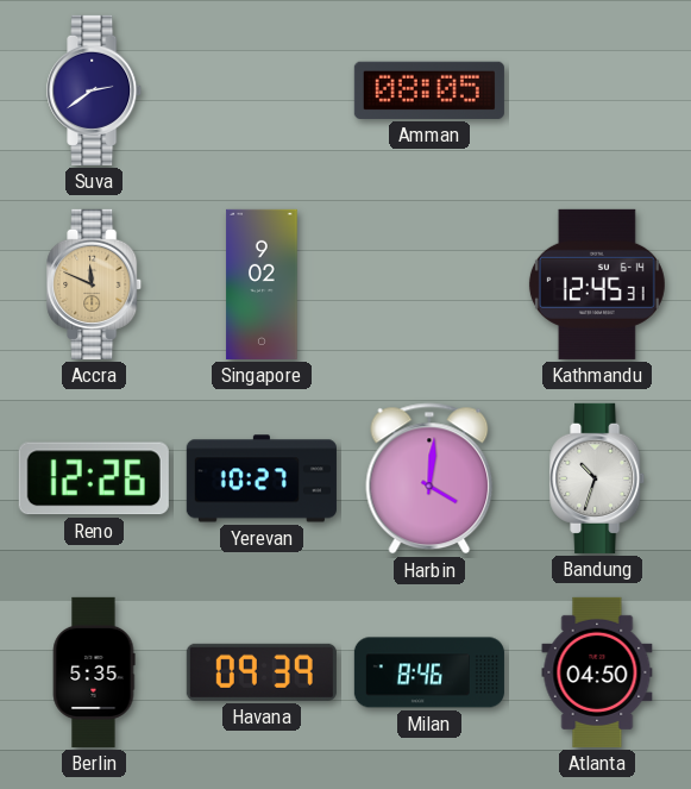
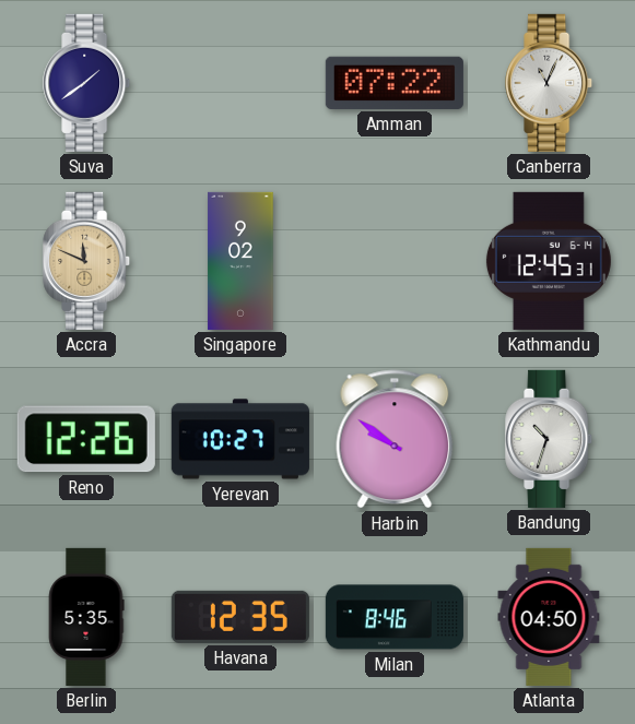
Suva: 2:39 -> 1:39 (87, 83)
Amman: 08:05 -> 07:22 (395, 83)
Canberra: none -> 11:04 (550, 83)
Harbin: 4:01 -> 9:51 (395, 439)
Havana: 09:39 -> 12:35 (240, 617)
